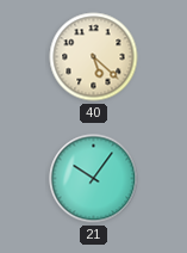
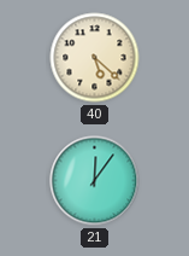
21: 10:06 -> 12:06 (95, 181)
